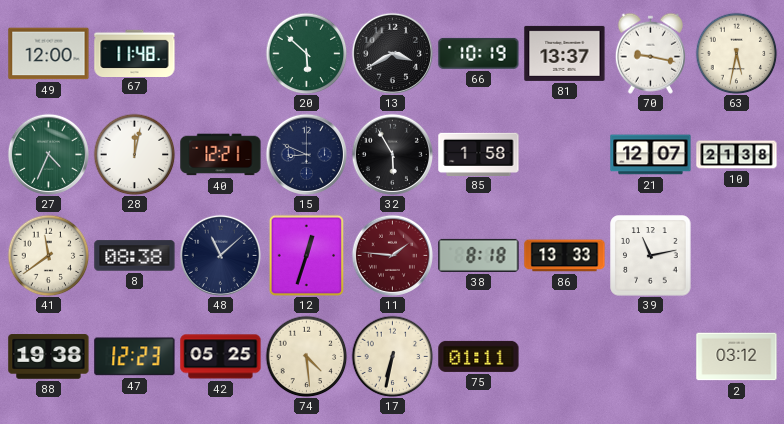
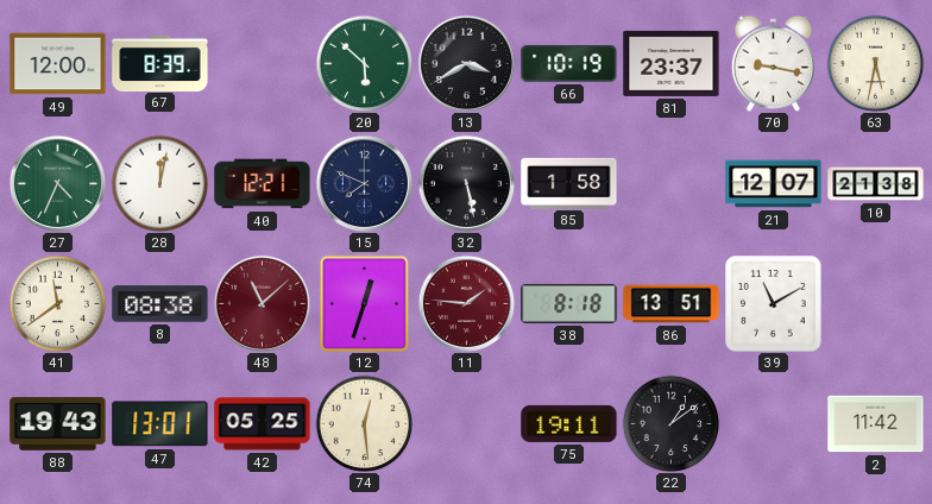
67: 11:48 -> 8:39 (160, 63)
81: 13:37 -> 23:37 (672, 63)
15: 8:49 -> 7:49 (364, 183)
32: 5:55 -> 5:28 (466, 183)
48 dial: navy -> burgundy (262, 303)
86: 13:33 -> 13:51 (672, 304)
39: 11:13 -> 11:10 (774, 304)
88: 19:38 -> 19:43 (58, 424)
47: 12:23 -> 13:01 (160, 424)
74: 4:29 -> 12:29 (364, 423)
17: 6:32 -> none (392, 356)
75: 01:11 -> 19:11 (569, 423)
22: none -> 1:09 (670, 423)
2: 03:12 -> 11:42 (876, 424)
